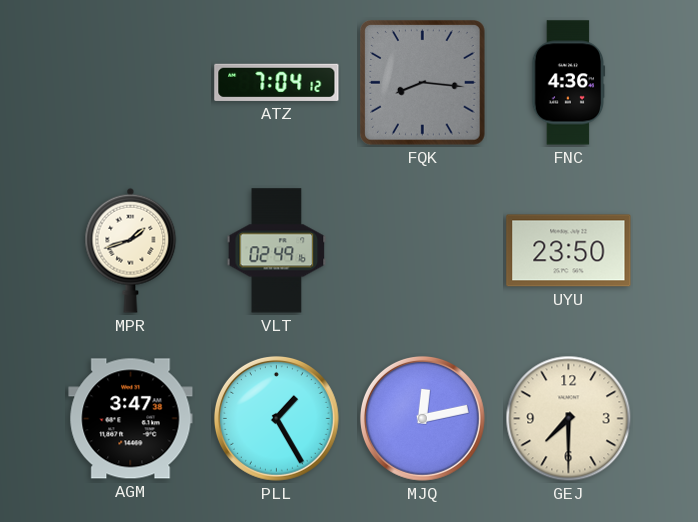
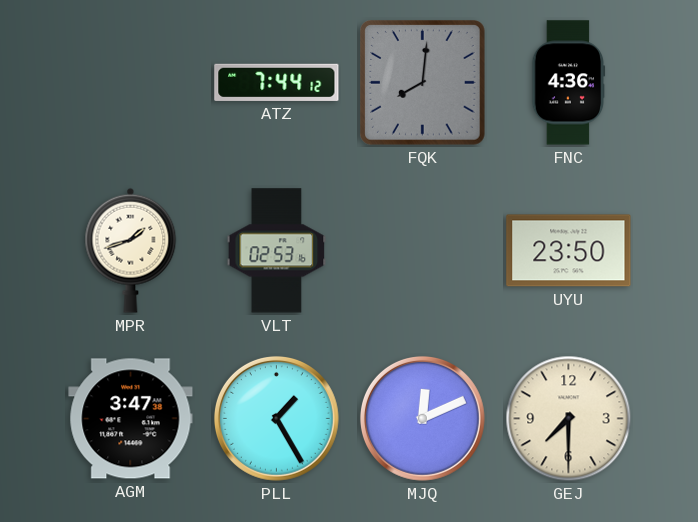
ATZ: 7:04 -> 7:44 (277, 82)
FQK: 8:16 -> 8:01 (423, 83)
VLT: 02:49 -> 02:53 (277, 251)
MJQ: 12:13 -> 12:11 (422, 418)
